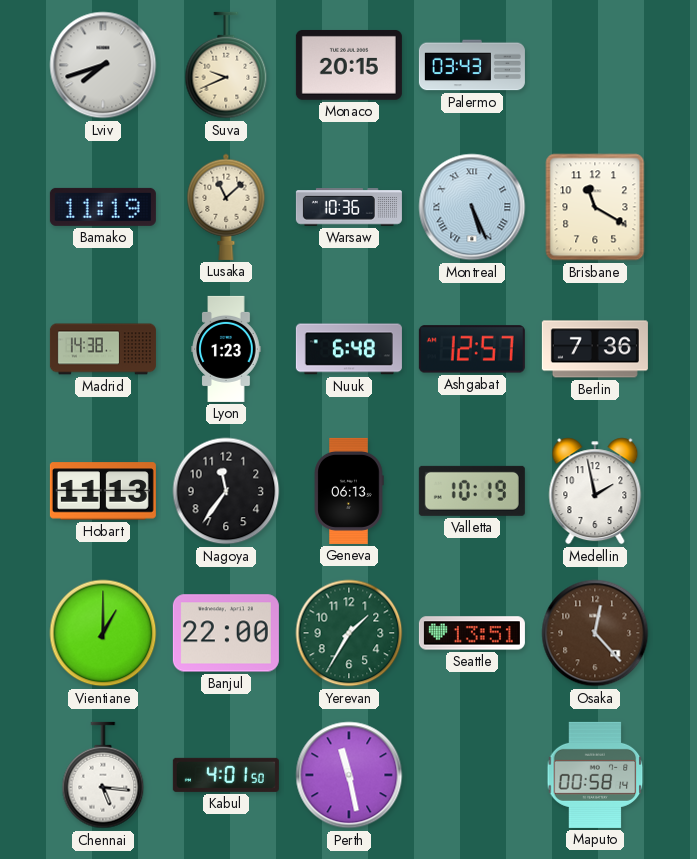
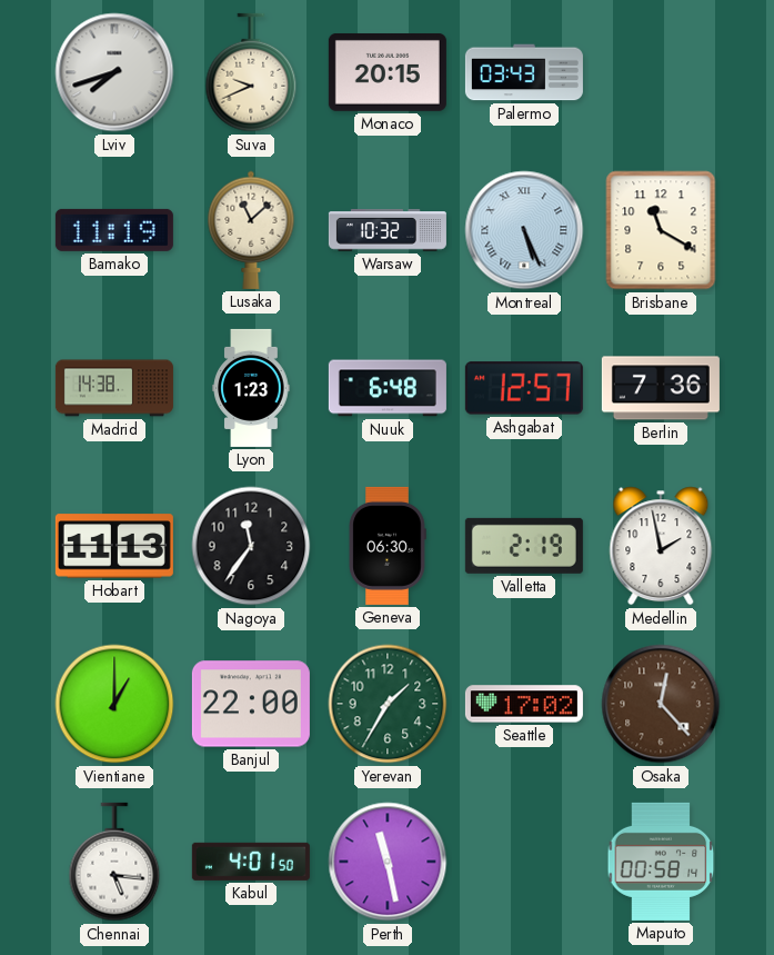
Warsaw: 10:36 -> 10:32 (388, 230)
Geneva: 06:13 -> 06:30 (388, 546)
Valletta: 10:19 -> 2:19 (524, 546)
Seattle: 13:51 -> 17:02 (524, 704)
